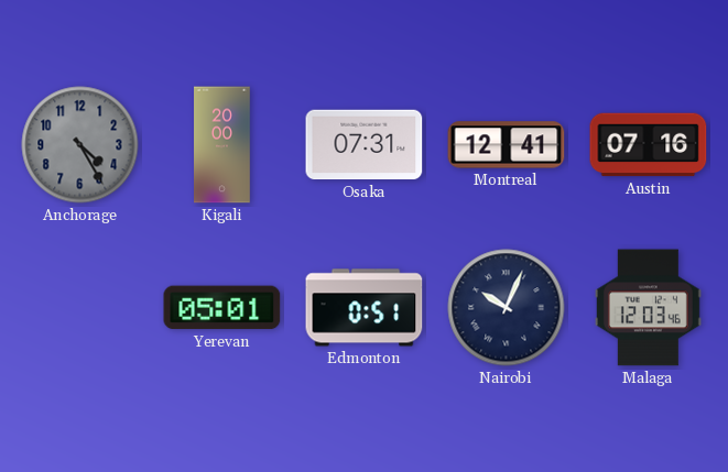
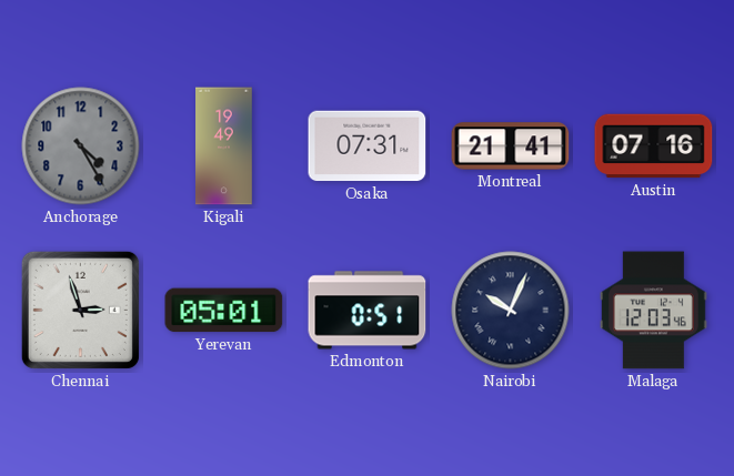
Kigali: 20:00 -> 19:49 (224, 146)
Montreal: 12:41 -> 21:41 (511, 146)
Chennai: none -> 2:57 (80, 310)
